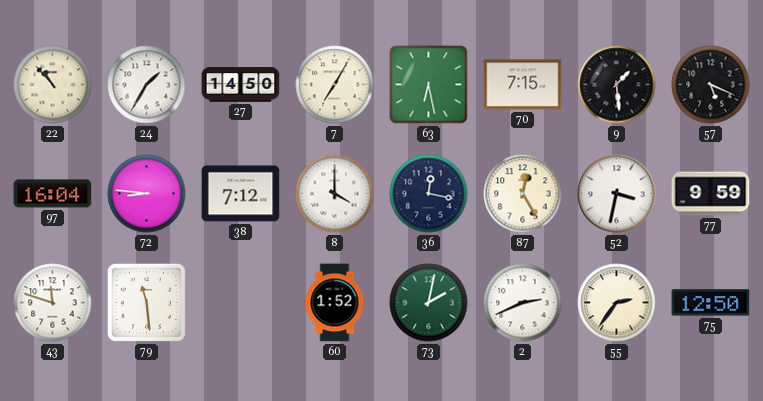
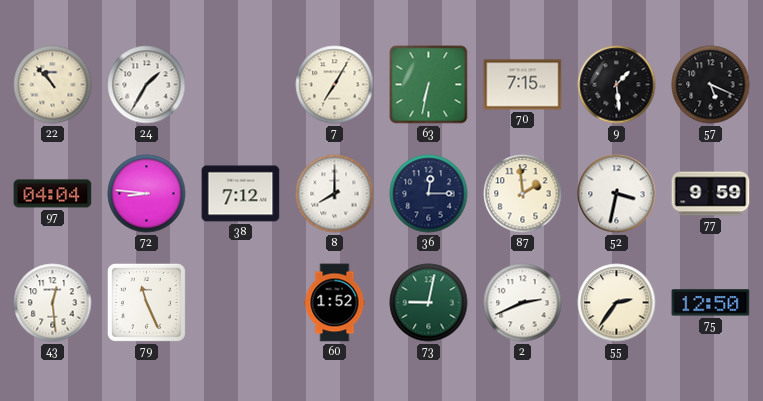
27: 14:50 -> none (241, 85)
63: 6:28 -> 6:32 (429, 85)
97: 16:04 -> 04:04 (53, 194)
8: 4:00 -> 8:00 (335, 194)
36: 12:17 -> 12:15 (429, 194)
87: 12:25 -> 1:59 (523, 194)
43: 11:48 -> 12:29 (53, 303)
79: 11:29 -> 11:26 (146, 302)
73: 2:02 -> 9:02 (429, 303)
